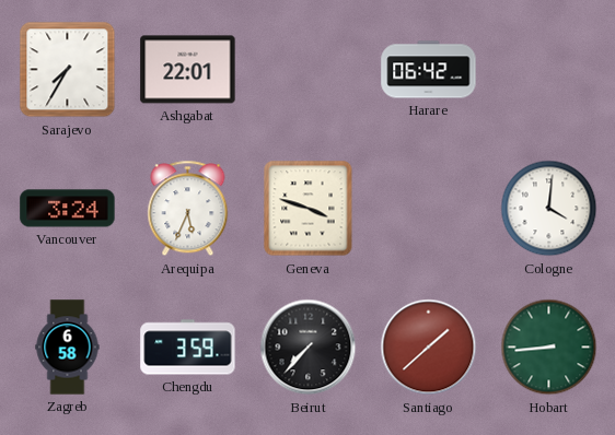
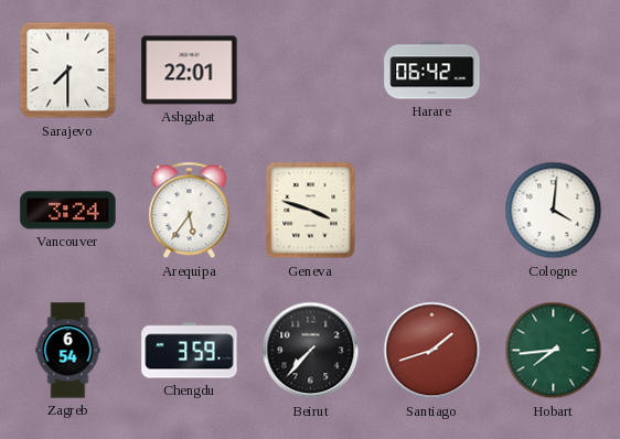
Sarajevo: 7:35 -> 7:30 (68, 71)
Arequipa: 5:34 -> 5:36 (190, 211)
Zagreb: 6:58 -> 6:54 (68, 351)
Santiago: 1:38 -> 1:42 (432, 351)
Hobart: 8:44 -> 7:44 (554, 351)
